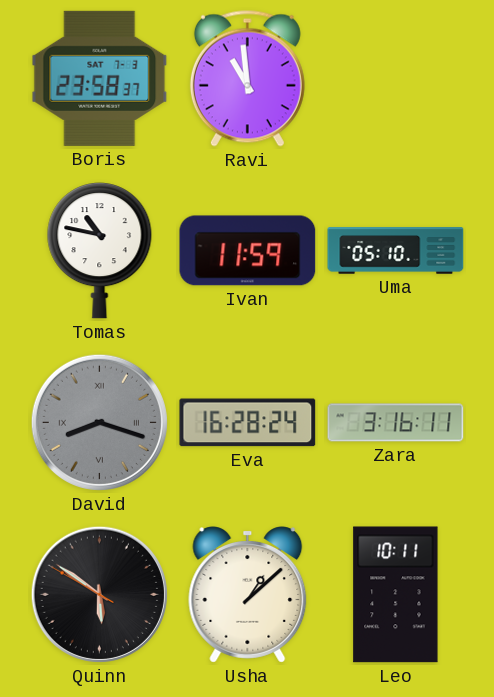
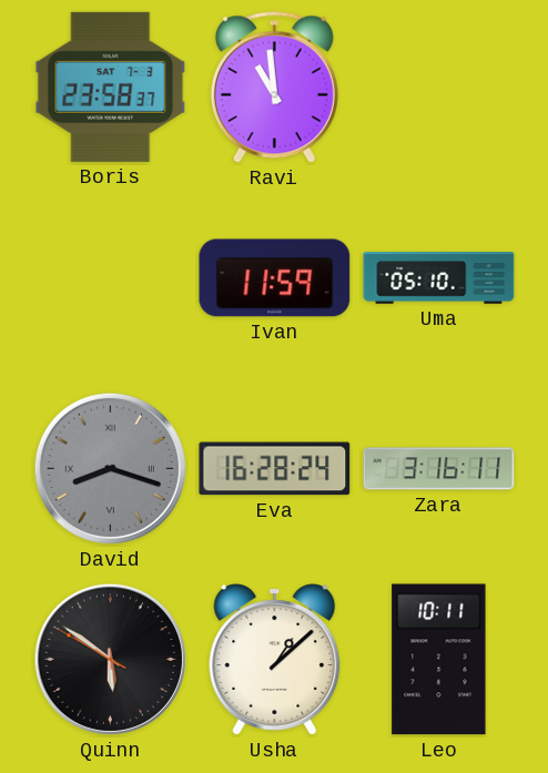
Tomas: 10:47 -> none (100, 251)
